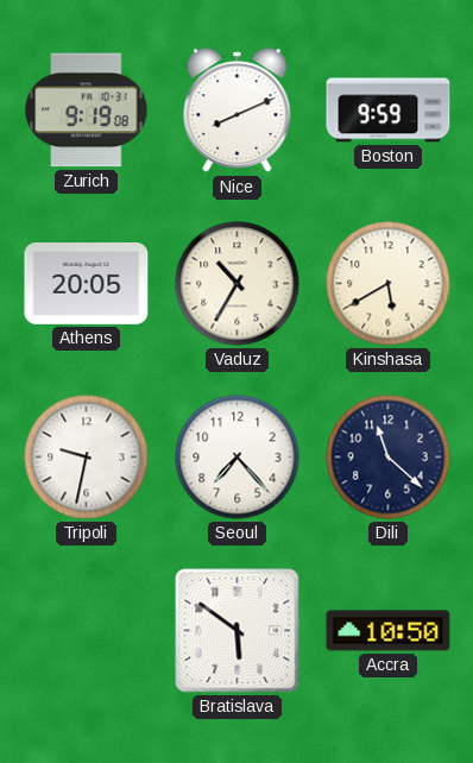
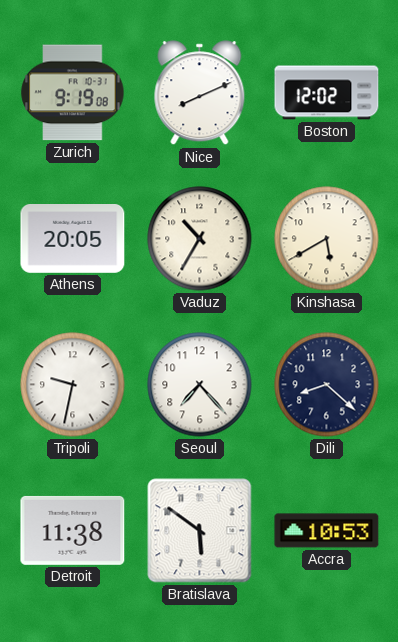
Boston: 9:59 -> 12:02 (327, 93)
Dili: 11:22 -> 8:22 (327, 385)
Detroit: none -> 11:38 (73, 530)
Accra: 10:50 -> 10:53 (327, 531)
